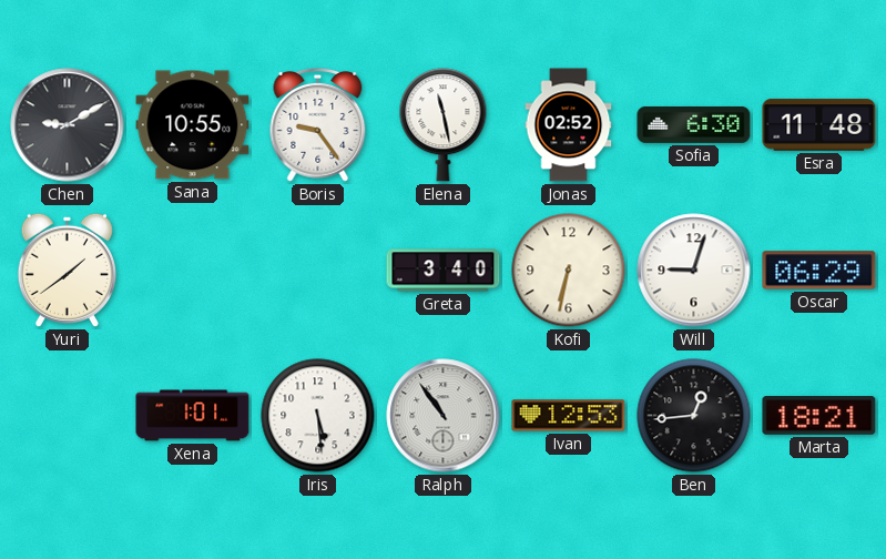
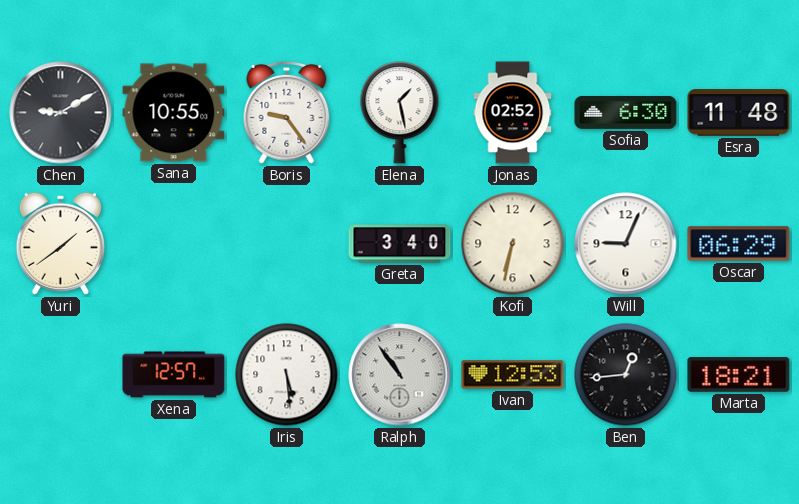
Elena: 11:28 -> 1:28 (400, 113)
Will: 9:03 -> 9:04 (626, 244)
Xena: 1:01 -> 12:57 (174, 375)
